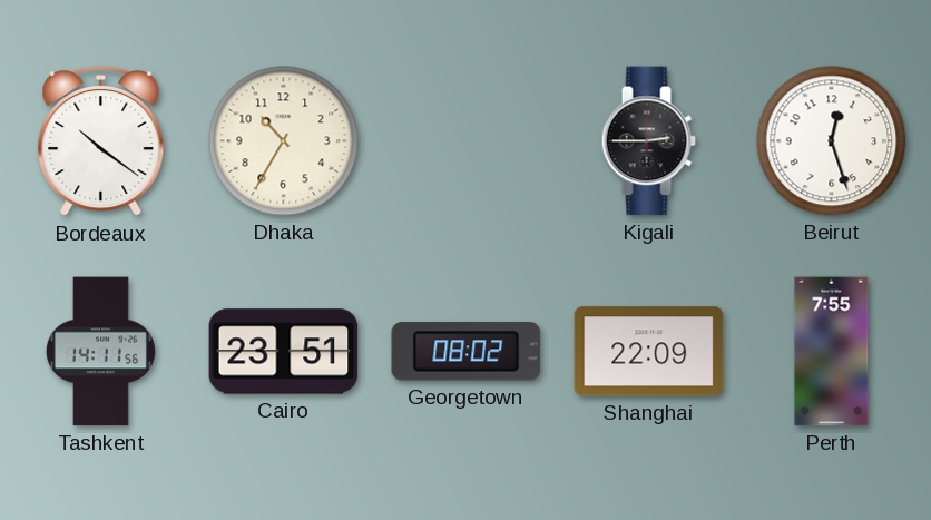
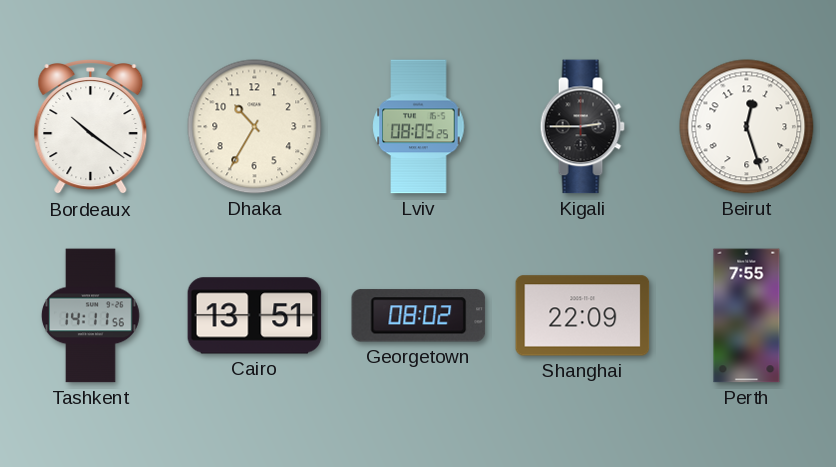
Lviv: none -> 08:05 (419, 127)
Cairo: 23:51 -> 13:51 (255, 316)
